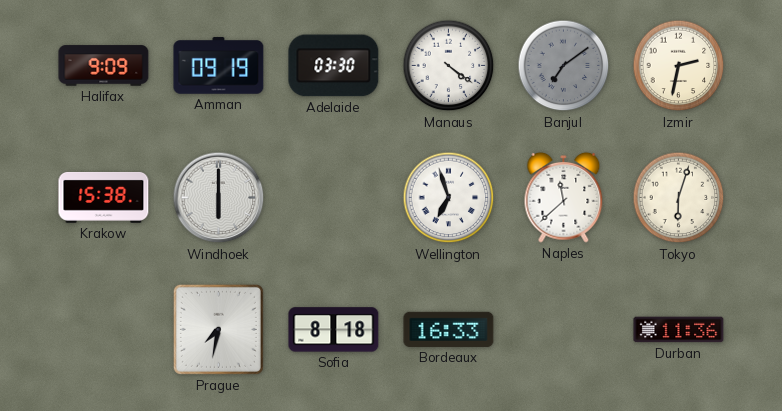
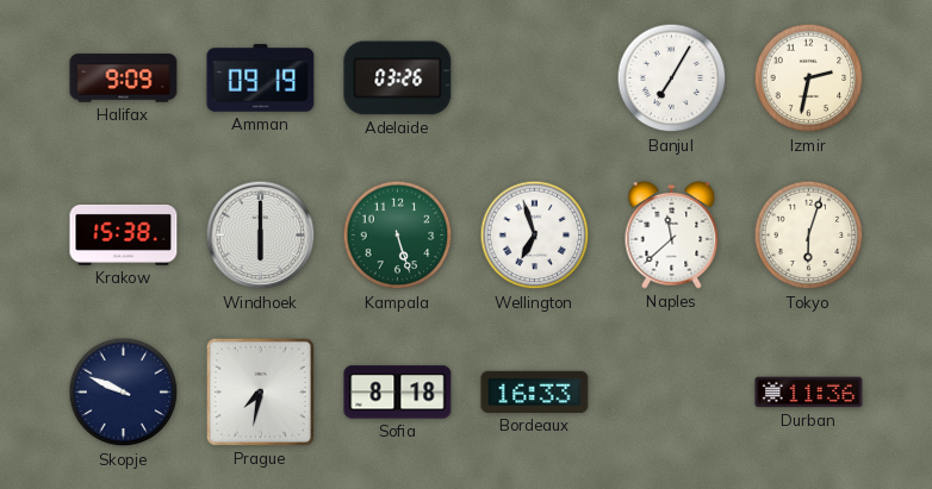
Adelaide: 03:30 -> 03:26 (398, 79)
Manaus: 4:21 -> none (449, 66)
Banjul: 7:09 -> 7:05 (672, 79)
Banjul dial: grey -> white (672, 79)
Kampala: none -> 5:27 (398, 236)
Skopje: none -> 9:49 (124, 393)
